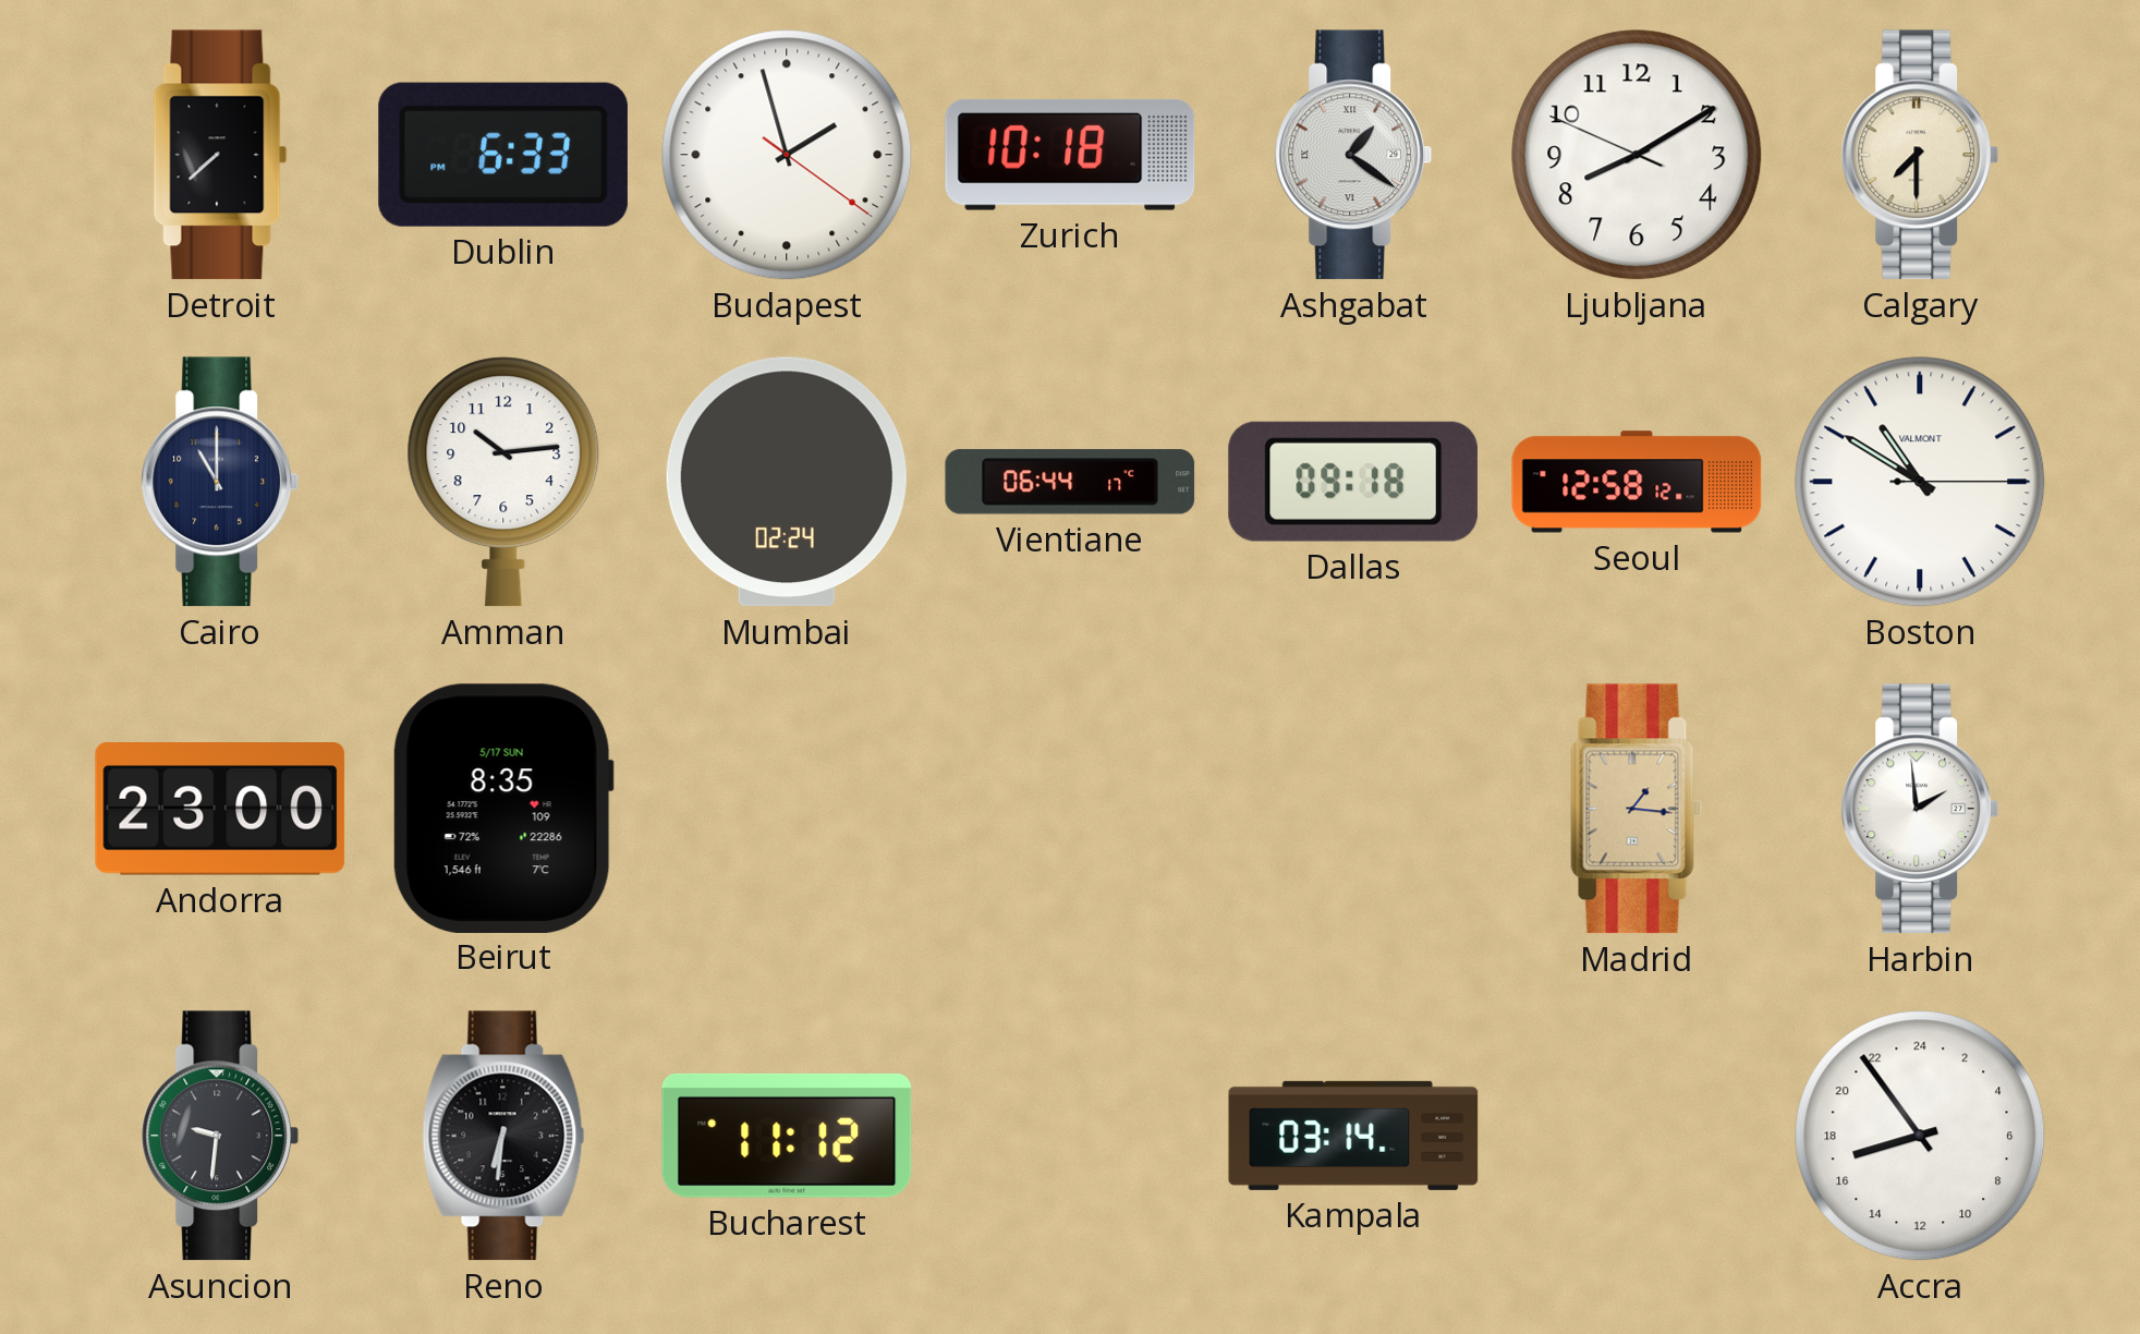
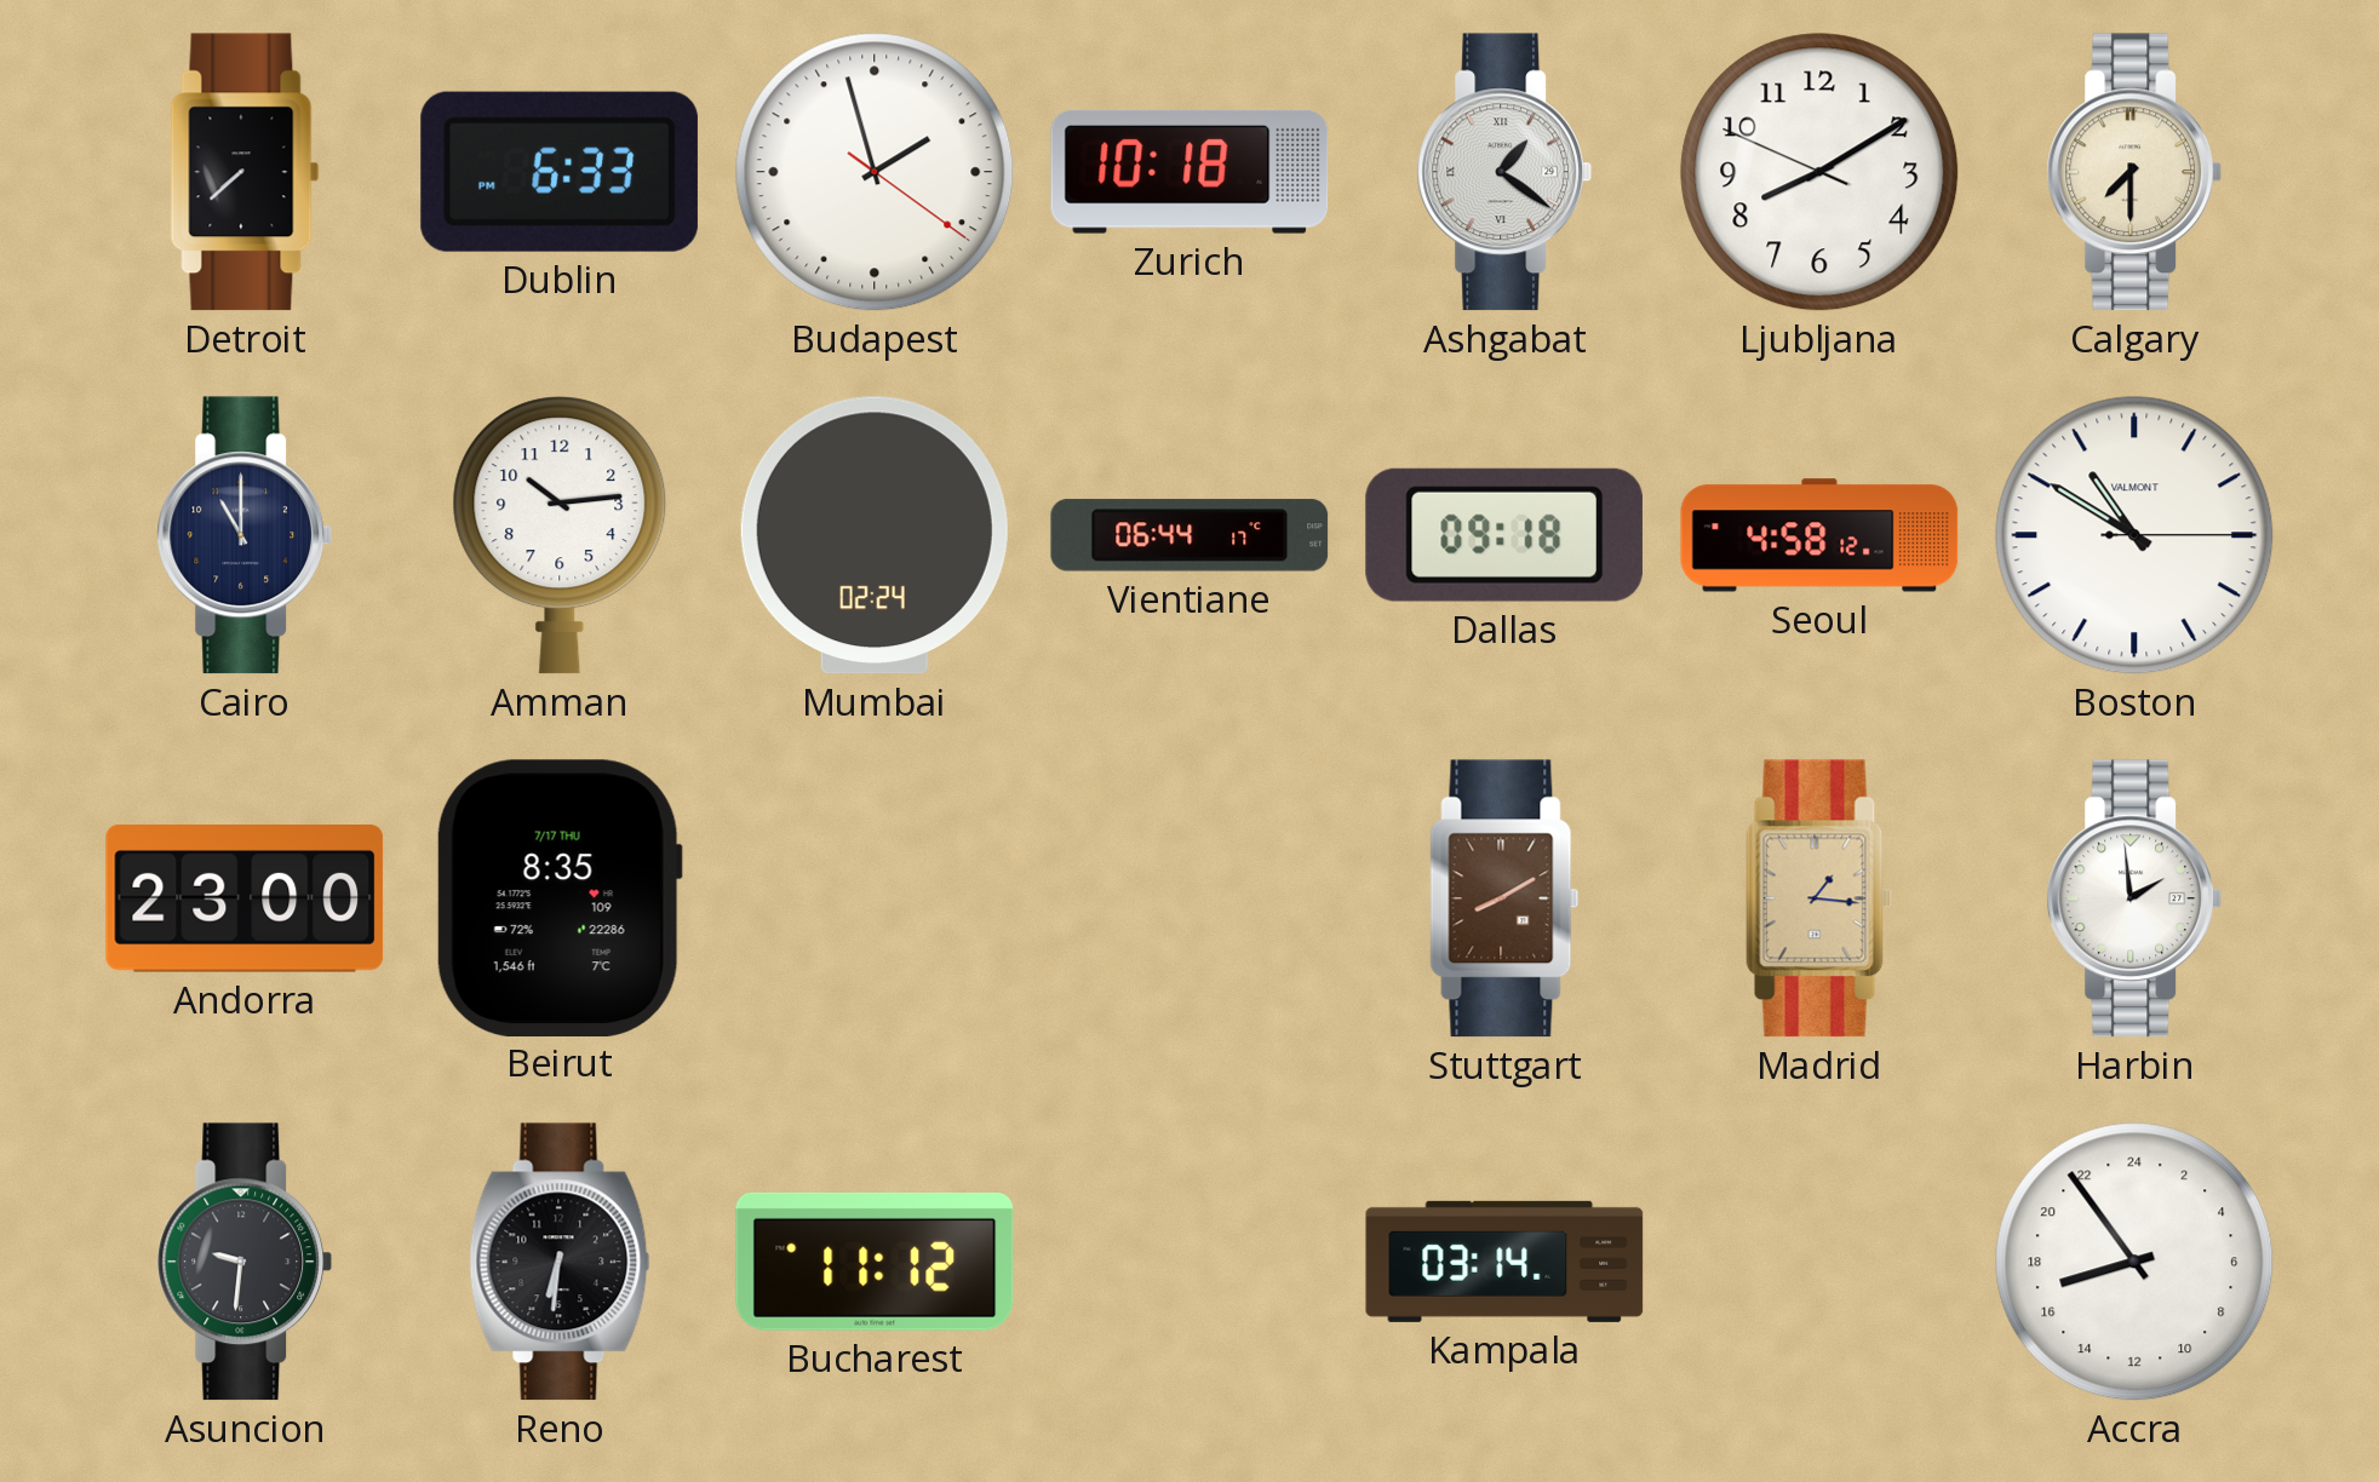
Seoul: 12:58 -> 4:58 (1819, 535)
Beirut date: 5/17 SUN -> 7/17 THU (560, 897)
Stuttgart: none -> 8:10 (1504, 898)
